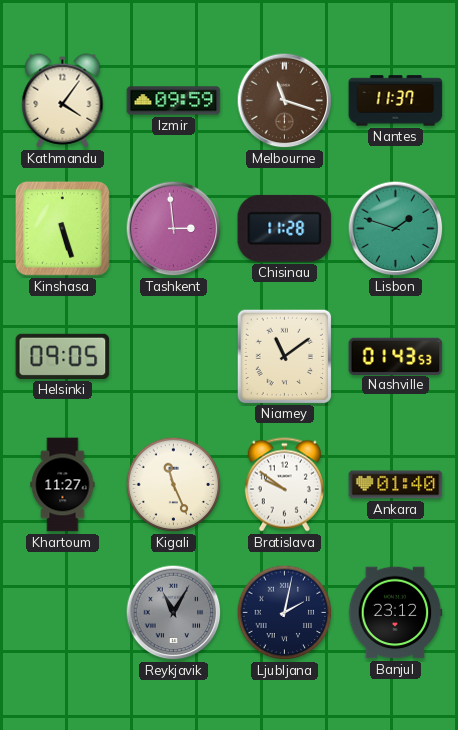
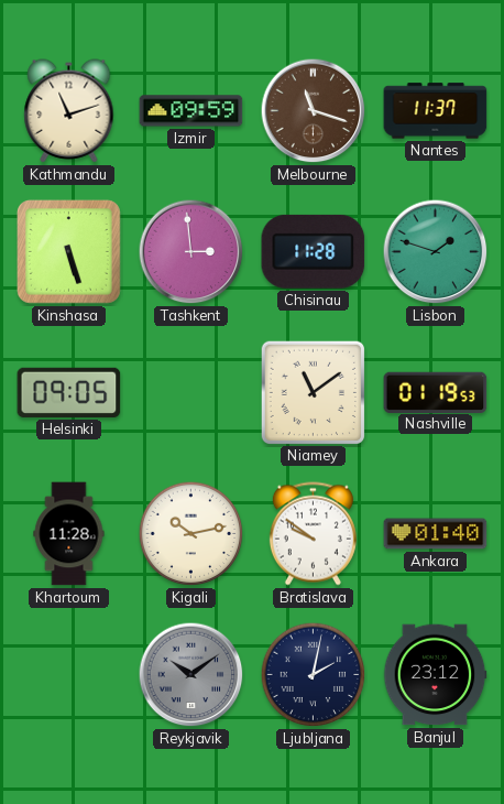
Kathmandu: 4:06 -> 11:12 (69, 111)
Nashville: 01:43 -> 01:19 (436, 392)
Khartoum: 11:27 -> 11:28 (69, 534)
Kigali: 11:26 -> 10:13 (191, 534)
Reykjavik: 11:05 -> 10:09 (191, 675)
